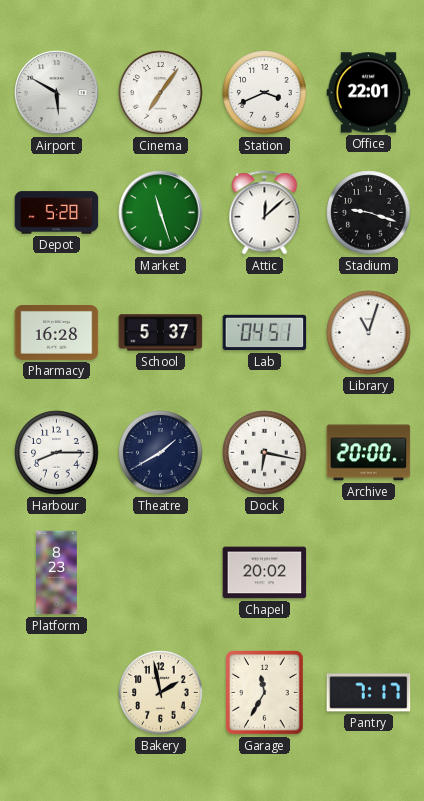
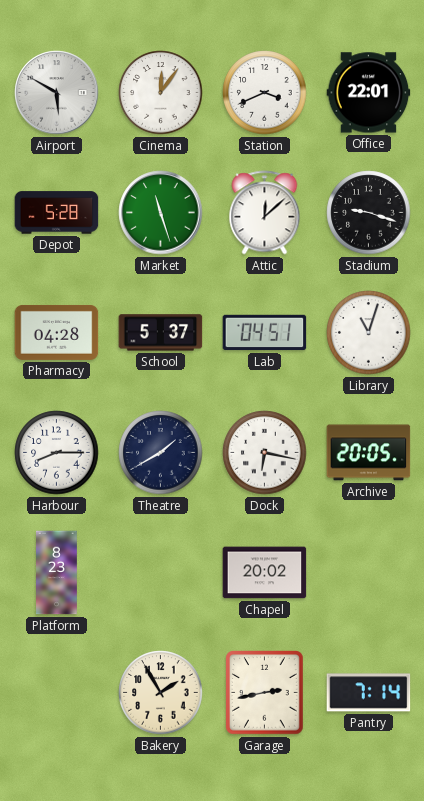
Cinema: 7:06 -> 12:06 (161, 93)
Pharmacy: 16:28 -> 04:28 (57, 332)
Archive: 20:00 -> 20:05 (369, 453)
Bakery: 1:58 -> 1:55 (161, 693)
Garage: 11:35 -> 2:43 (265, 693)
Pantry: 7:17 -> 7:14 (369, 693)
